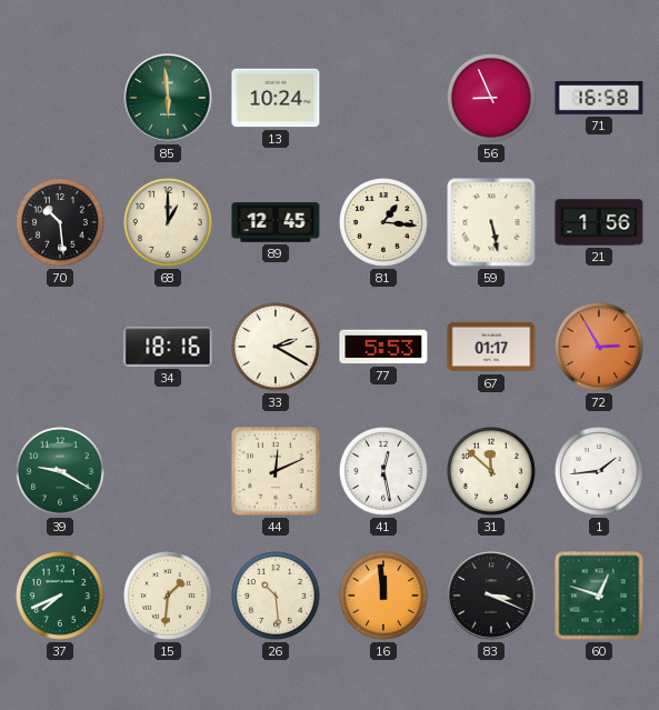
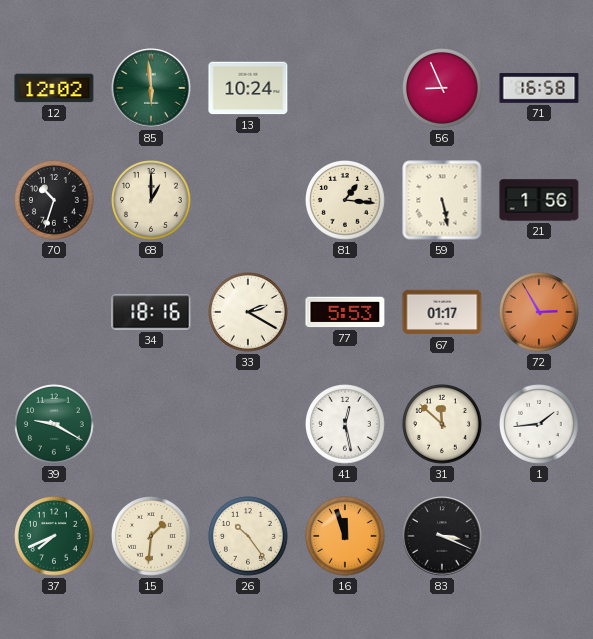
12: none -> 12:02 (54, 88)
70: 10:29 -> 10:33 (55, 201)
89: 12:45 -> none (276, 222)
44: 12:11 -> none (276, 471)
26: 10:29 -> 10:24 (249, 537)
16: 11:59 -> 11:57 (346, 537)
60: 12:48 -> none (599, 596)
